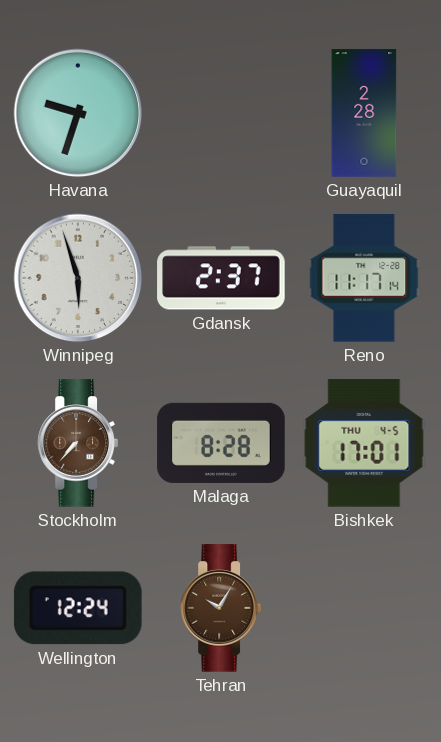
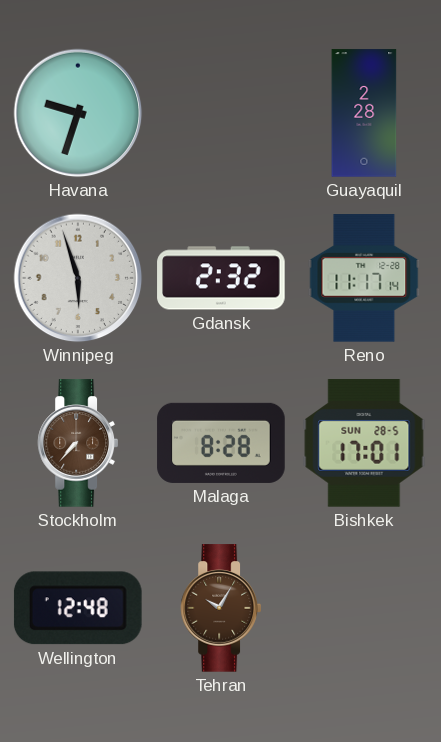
Gdansk: 2:37 -> 2:32 (221, 278)
Bishkek date: THU 4-5 -> SUN 28-5 (364, 443)
Wellington: 12:24 -> 12:48 (78, 608)
